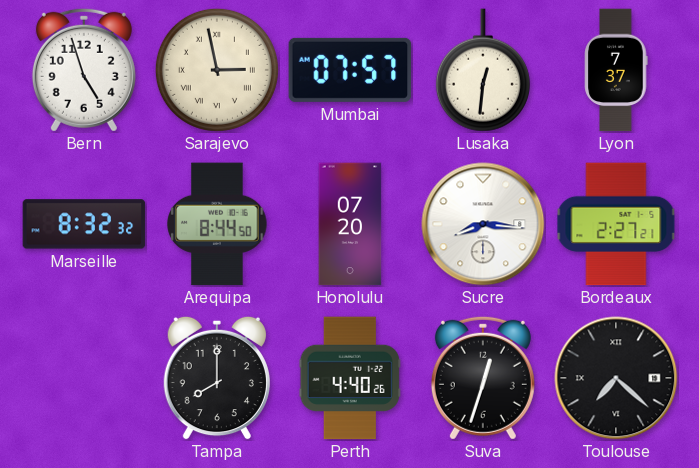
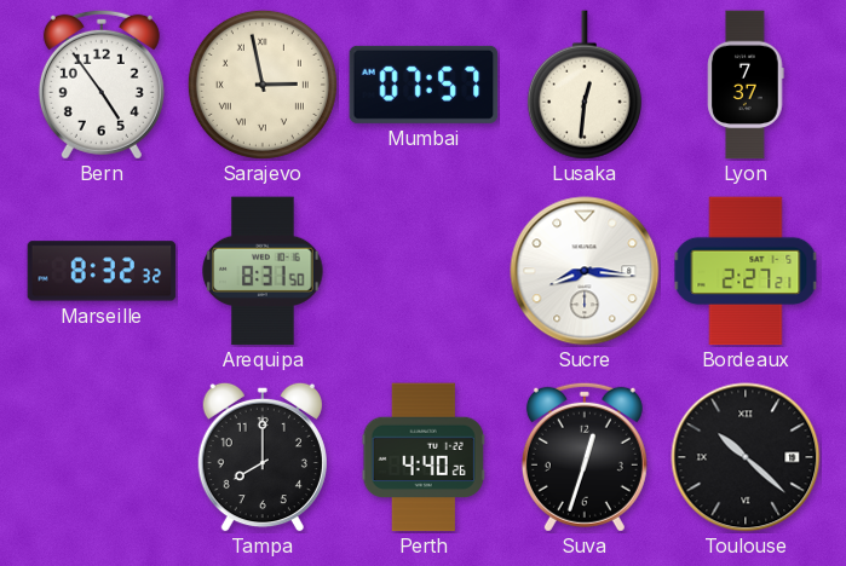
Bern: 4:57 -> 4:54 (102, 85)
Arequipa: 8:44 -> 8:31 (263, 271)
Honolulu: 07:20 -> none (350, 224)
Toulouse: 7:22 -> 10:22 (746, 457)
